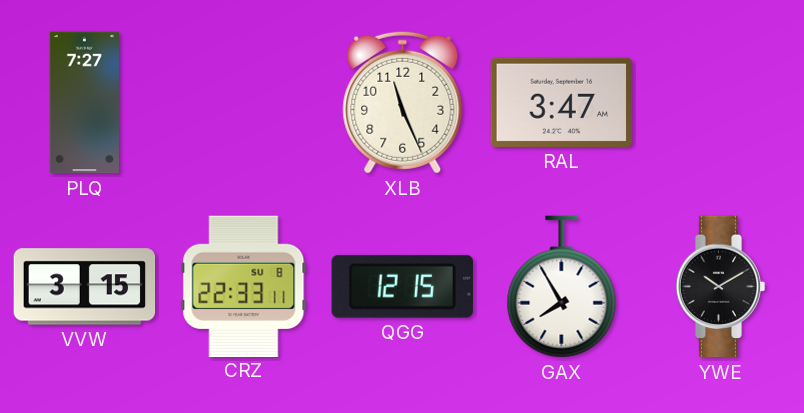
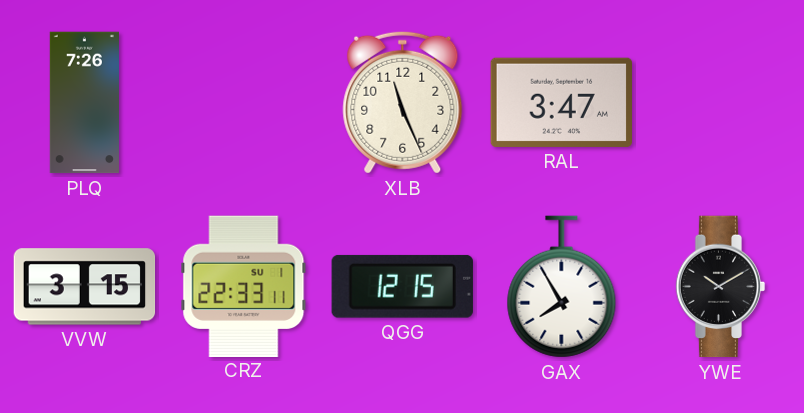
PLQ: 7:27 -> 7:26 (84, 103)
CRZ date: SU 8 -> SU 1 (244, 286)
